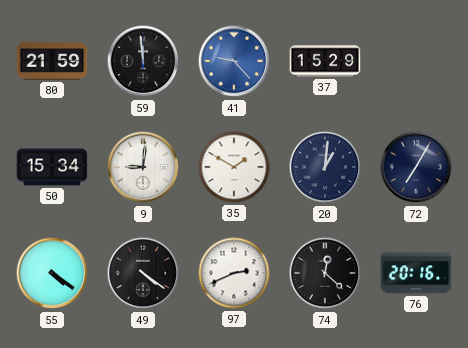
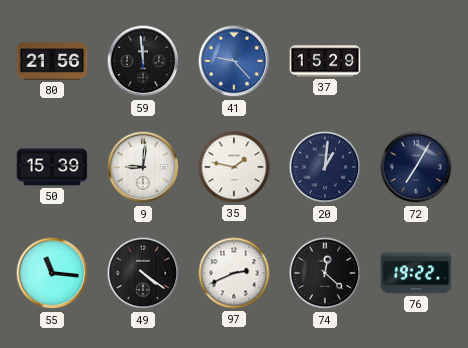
80: 21:59 -> 21:56 (52, 61)
50: 15:34 -> 15:39 (52, 167)
35: 1:50 -> 1:47 (234, 167)
55: 4:21 -> 11:16 (52, 273)
76: 20:16 -> 19:22 (416, 273)
